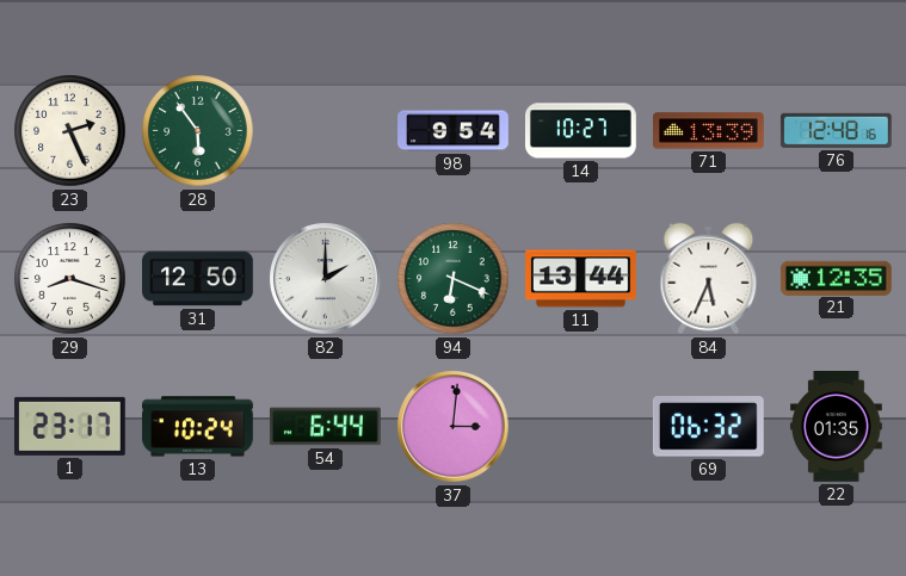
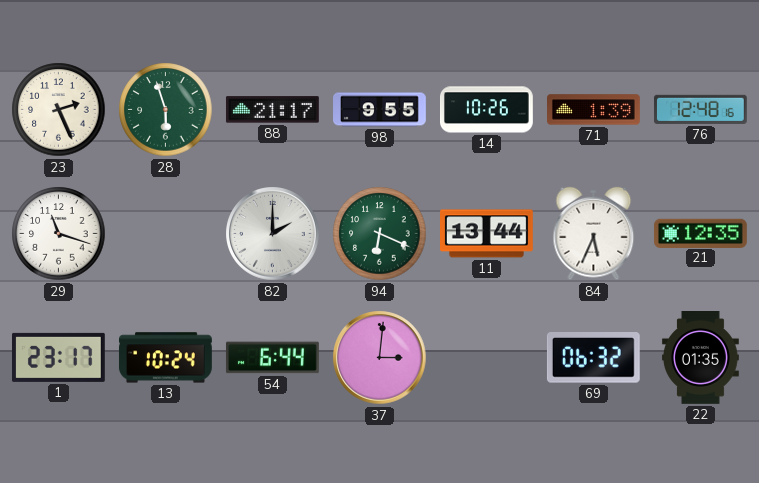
28: 5:54 -> 5:57 (166, 110)
88: none -> 21:17 (272, 110)
98: 9:54 -> 9:55 (380, 110)
14: 10:27 -> 10:26 (487, 110)
71: 13:39 -> 1:39 (594, 110)
29: 8:18 -> 11:18 (59, 234)
31: 12:50 -> none (198, 279)
